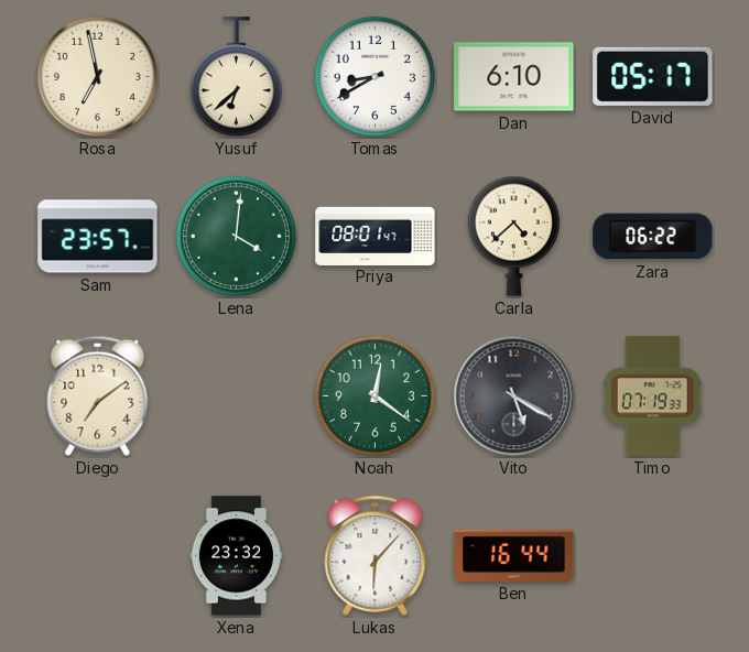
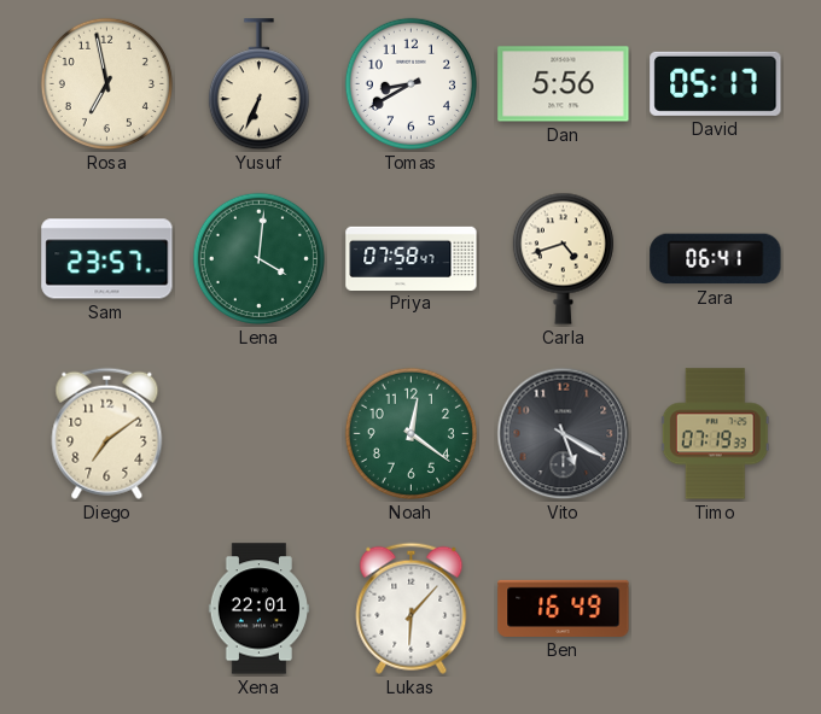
Yusuf: 6:38 -> 6:34 (258, 84)
Dan: 6:10 -> 5:56 (564, 84)
Priya: 08:01 -> 07:58 (412, 258)
Carla: 4:38 -> 4:42 (563, 258)
Zara: 06:22 -> 06:41 (716, 259)
Xena: 23:32 -> 22:01 (258, 609)
Ben: 16:44 -> 16:49 (564, 608)
